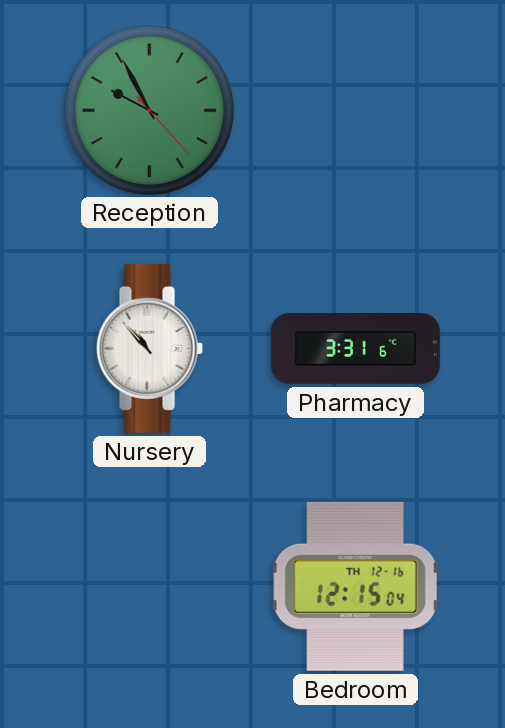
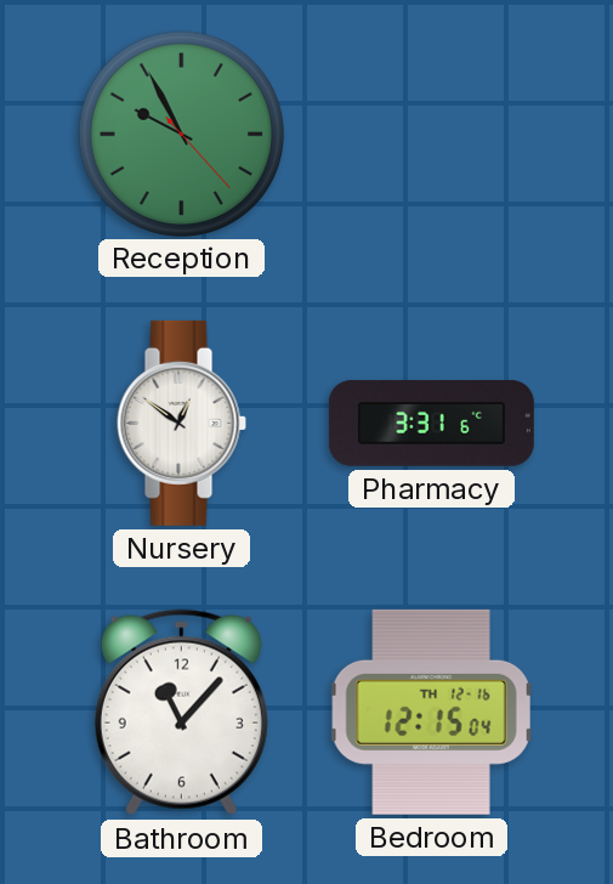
Nursery: 10:53 -> 12:51 (181, 423)
Bathroom: none -> 11:07 (181, 713)
